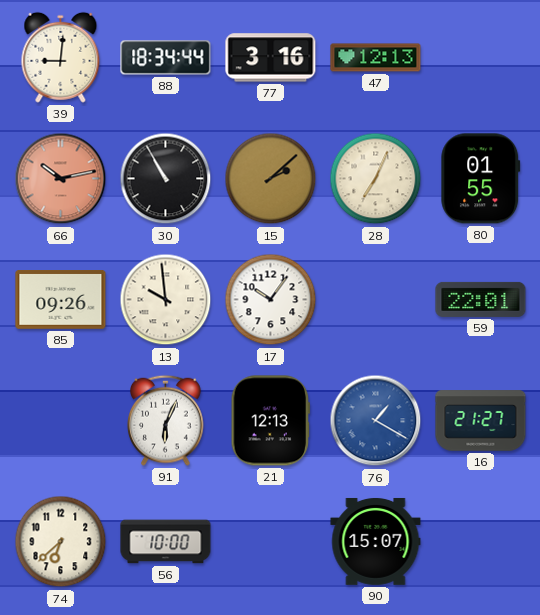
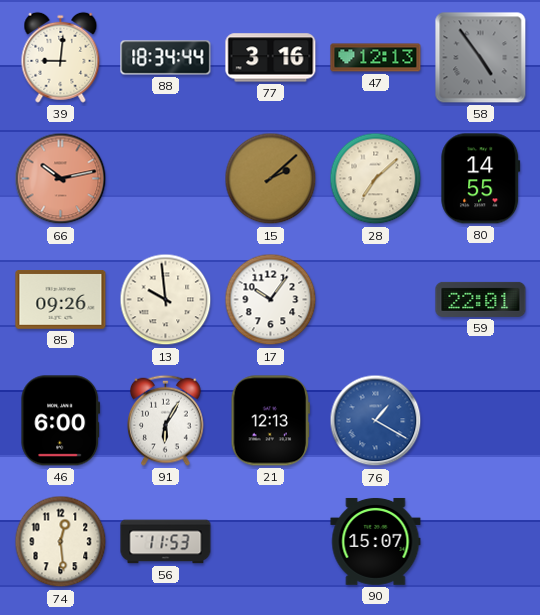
58: none -> 4:54 (481, 58)
30: 10:55 -> none (166, 179)
28: 7:04 -> 7:08 (376, 179)
80: 01:55 -> 14:55 (481, 179)
46: none -> 6:00 (61, 421)
91: 6:04 -> 6:05 (166, 420)
16: 21:27 -> none (481, 421)
74: 6:38 -> 12:29 (61, 542)
56: 10:00 -> 11:53 (166, 542)
